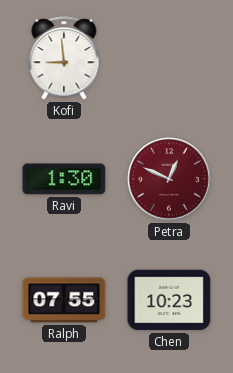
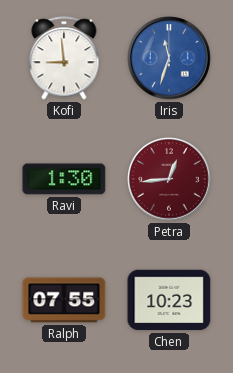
Iris: none -> 11:33 (169, 58)
Petra: 12:49 -> 12:44 (169, 179)
